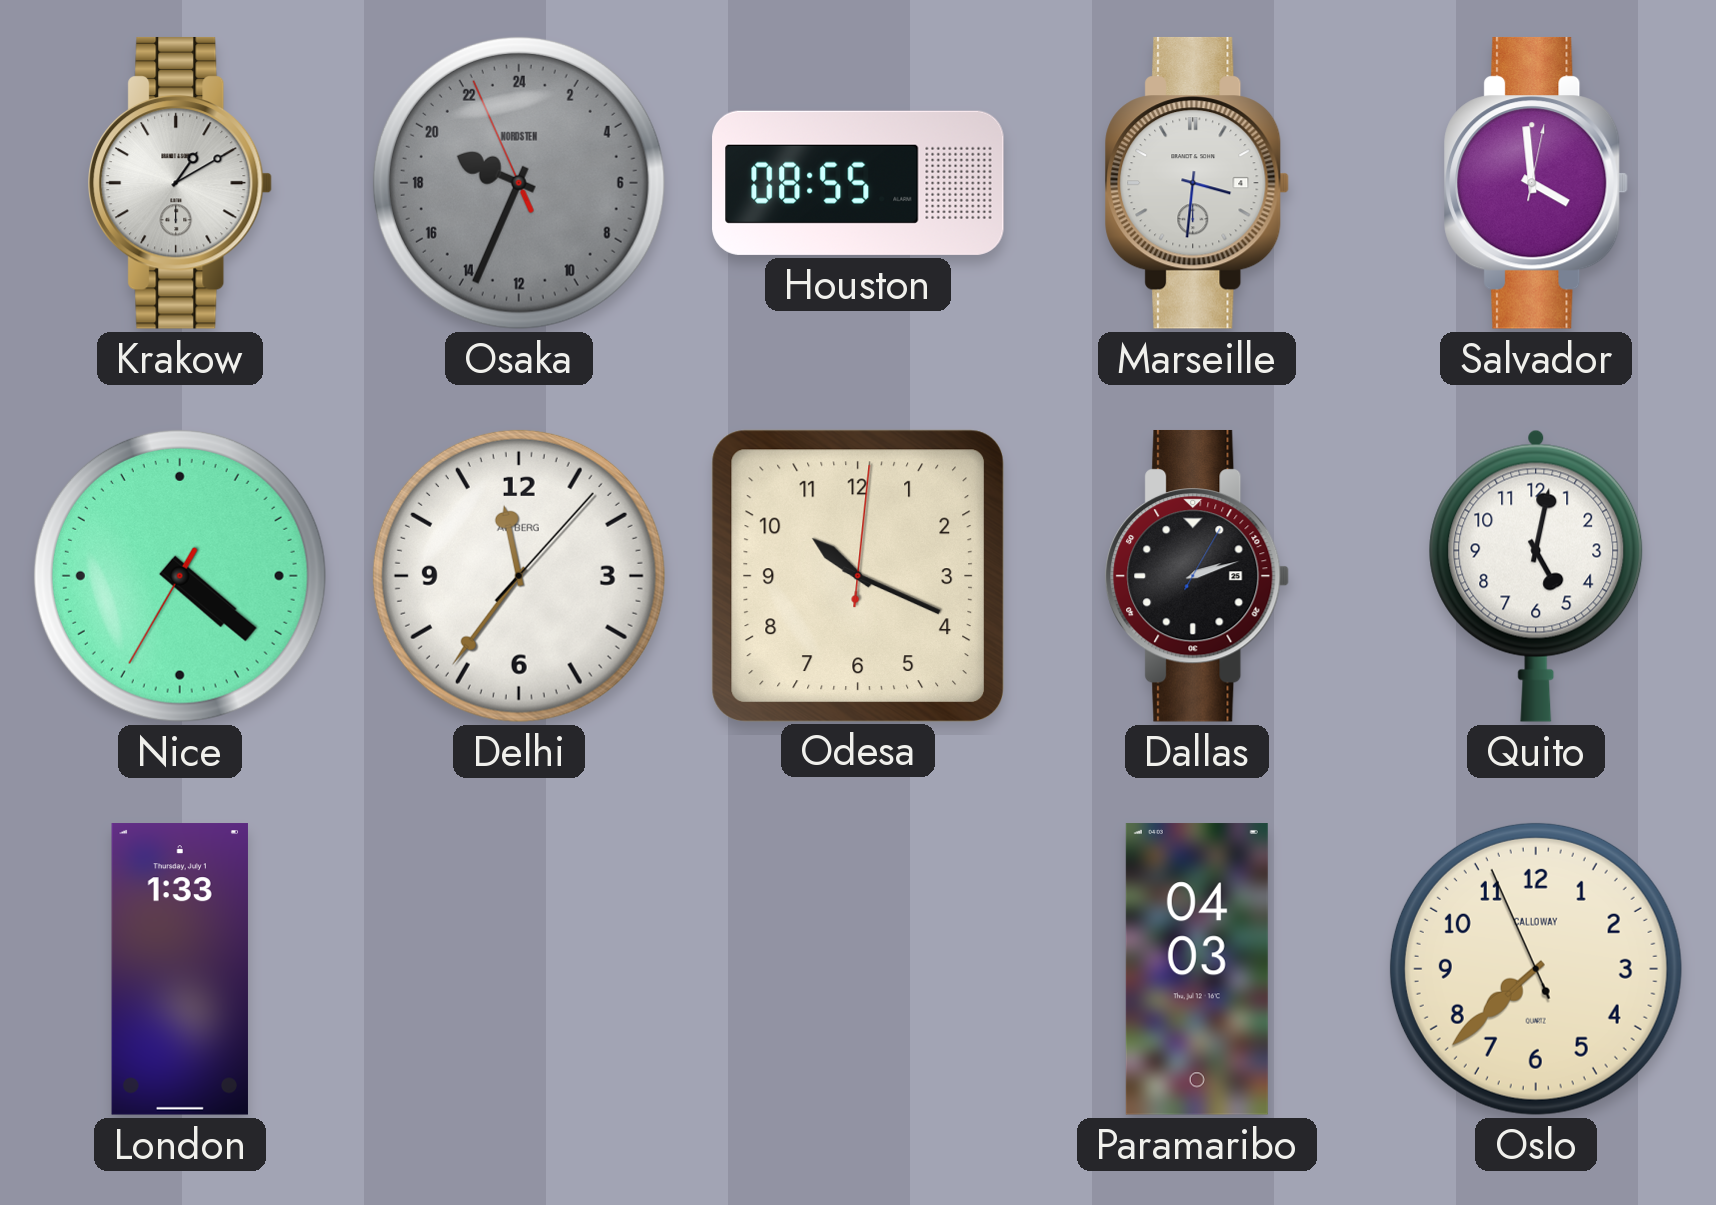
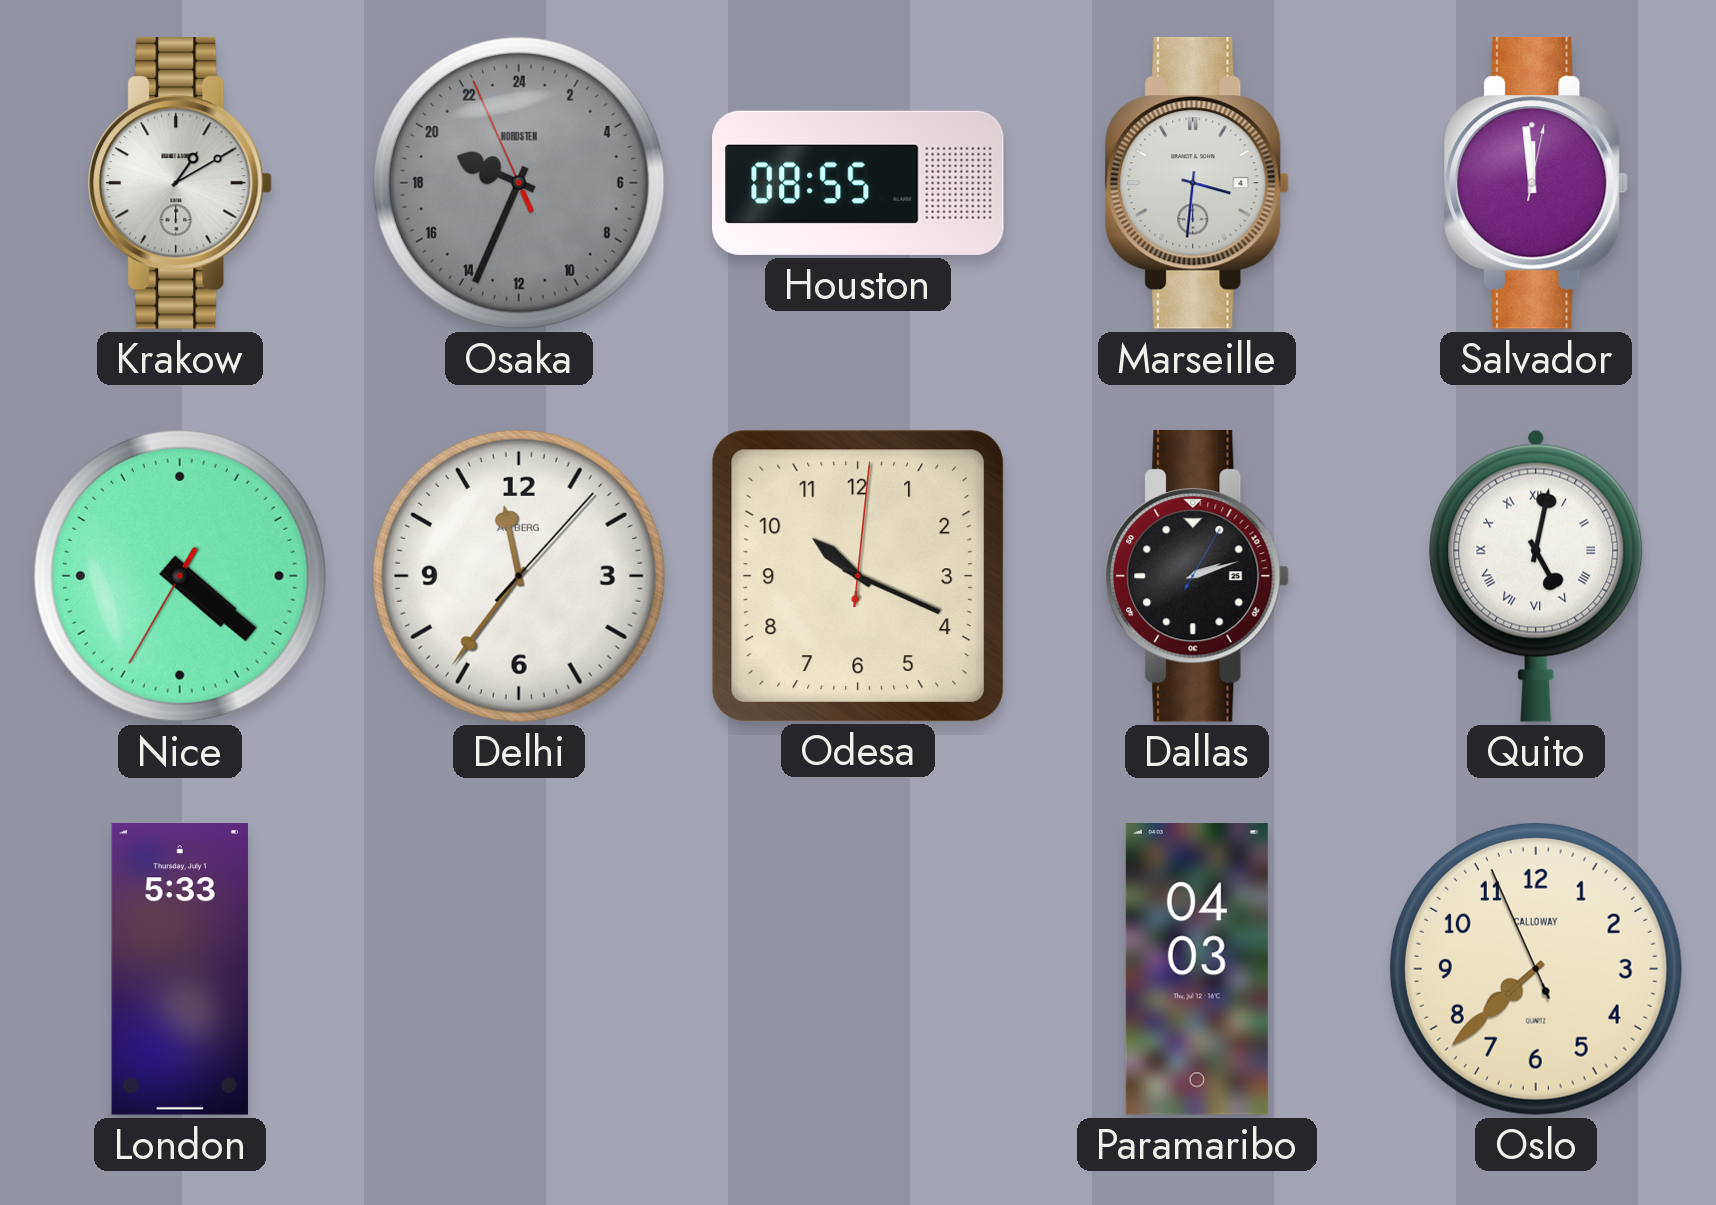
Salvador: 3:59 -> 11:59 (1536, 183)
Quito numerals: Arabic -> Roman (1536, 576)
London: 1:33 -> 5:33 (179, 969)
